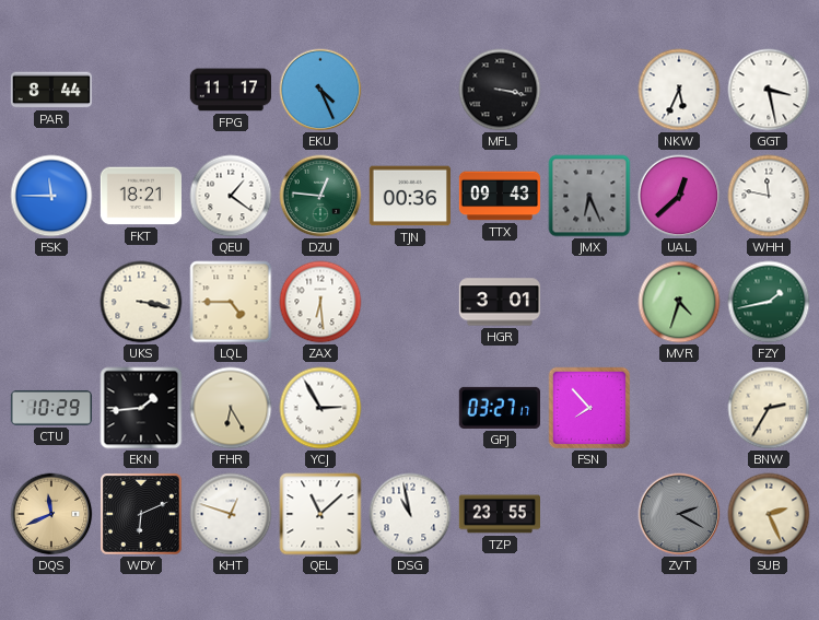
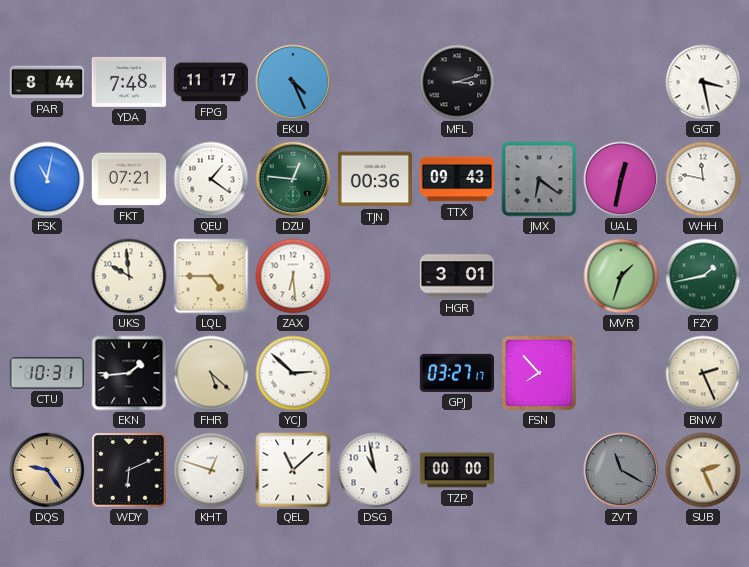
YDA: none -> 7:48 (128, 82)
MFL: 3:17 -> 3:12 (457, 82)
NKW: 5:34 -> none (679, 90)
FSK: 11:45 -> 11:02 (47, 179)
FKT: 18:21 -> 07:21 (128, 179)
JMX: 6:26 -> 6:21 (539, 179)
UAL: 12:38 -> 12:32 (621, 179)
UKS: 3:17 -> 9:59 (129, 276)
MVR: 4:33 -> 1:33 (621, 276)
CTU: 10:29 -> 10:31 (46, 373)
FHR: 6:25 -> 5:22 (211, 373)
YCJ: 2:55 -> 2:52 (293, 373)
BNW: 2:35 -> 2:26 (703, 373)
DQS: 11:41 -> 9:24 (47, 470)
TZP: 23:55 -> 00:00 (456, 470)
ZVT: 2:20 -> 11:20 (621, 470)
